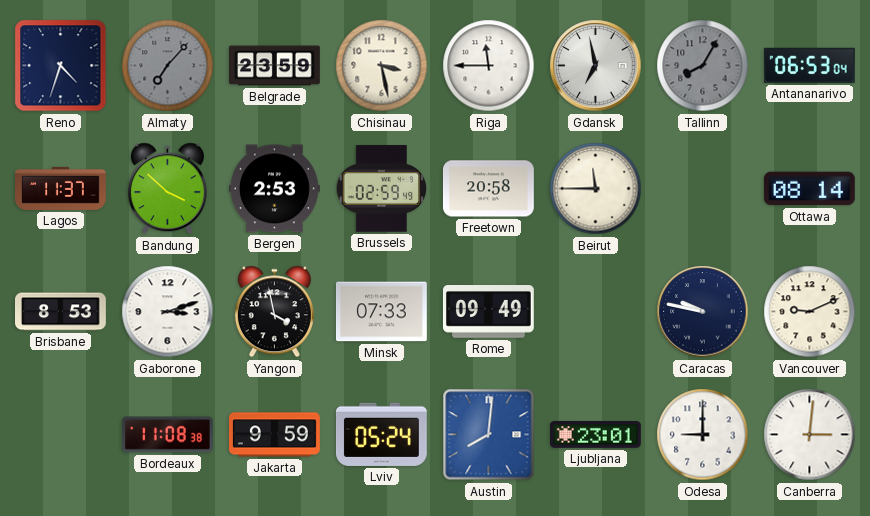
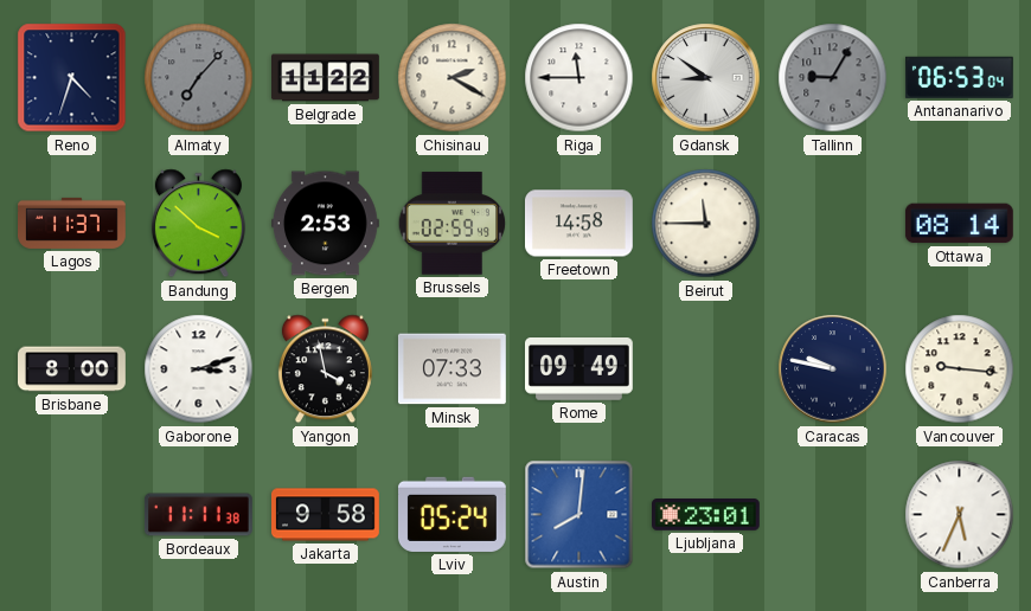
Belgrade: 23:59 -> 11:22 (326, 78)
Chisinau: 3:28 -> 2:20 (453, 78)
Gdansk: 6:58 -> 8:51 (706, 78)
Tallinn: 8:05 -> 9:05 (833, 78)
Freetown: 20:58 -> 14:58 (578, 224)
Brisbane: 8:53 -> 8:00 (72, 369)
Vancouver: 9:11 -> 9:16 (960, 369)
Bordeaux: 11:08 -> 11:11 (198, 515)
Jakarta: 9:59 -> 9:58 (326, 515)
Odesa: 9:00 -> none (703, 435)
Canberra: 3:01 -> 5:34 (960, 515)
